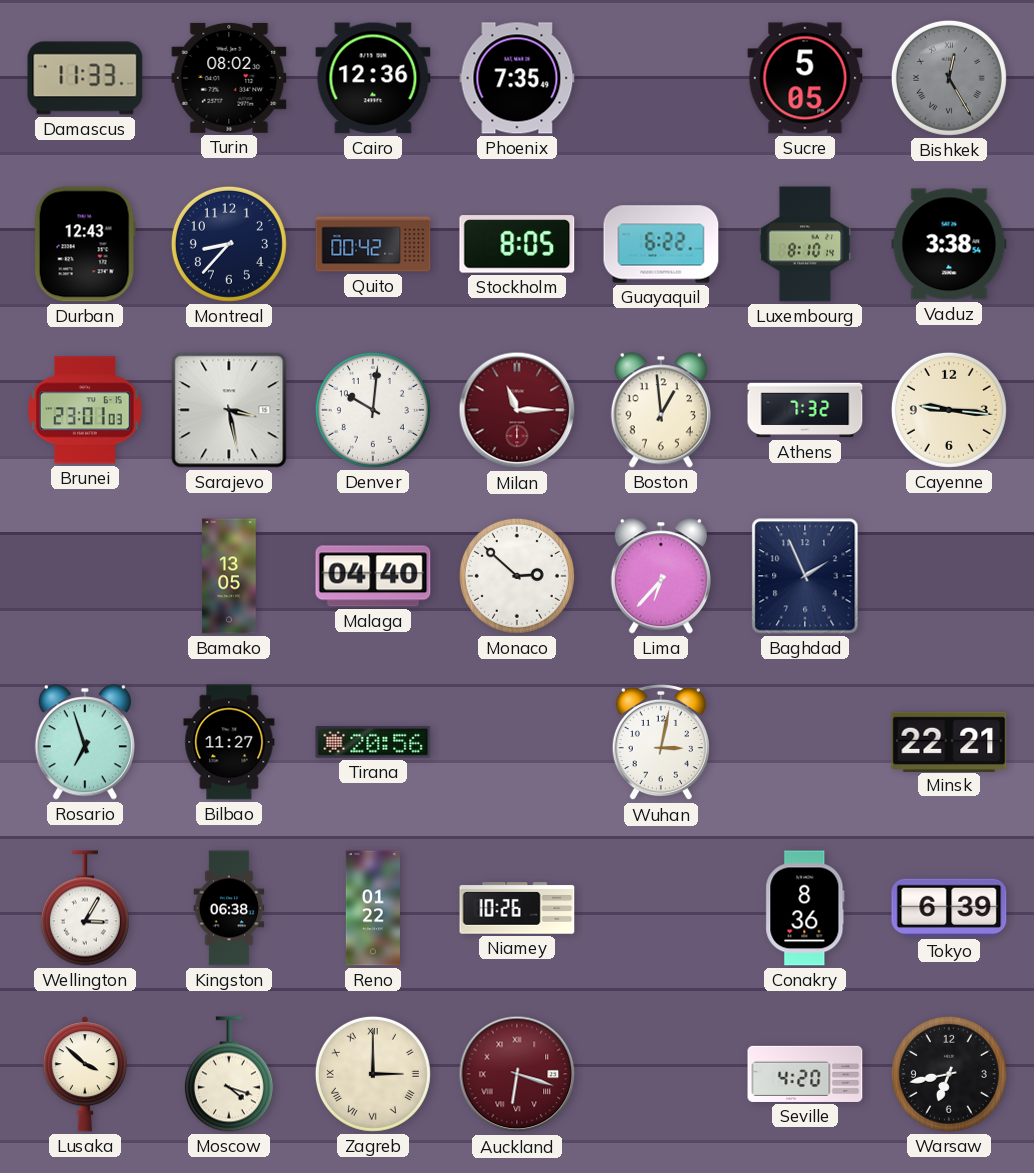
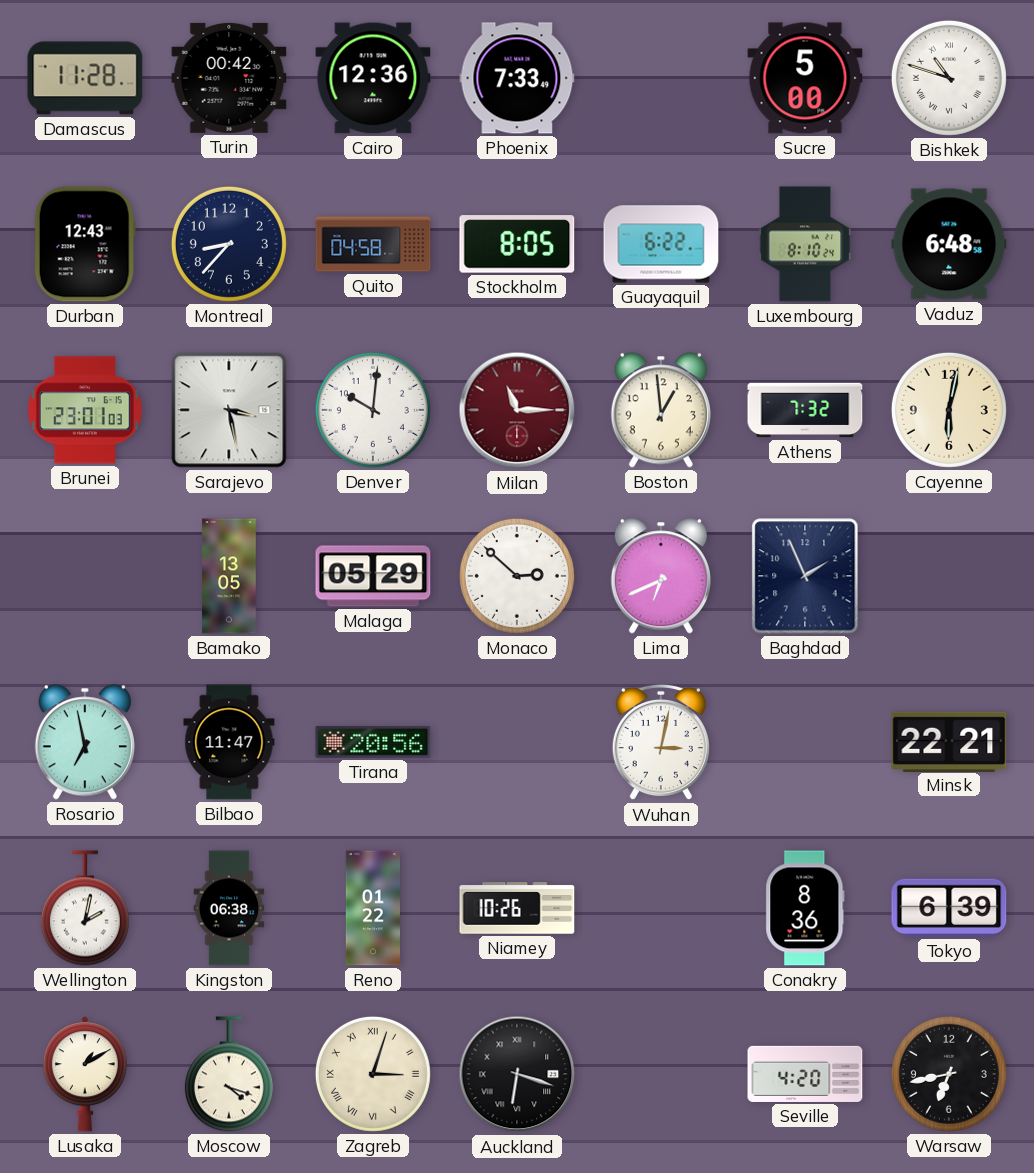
Damascus: 11:33 -> 11:28 (85, 78)
Turin: 08:02 -> 00:42 (229, 78)
Phoenix: 7:35 -> 7:33 (517, 78)
Sucre: 5:05 -> 5:00 (805, 78)
Bishkek: 12:25 -> 10:48 (949, 78)
Bishkek dial: grey -> white (949, 78)
Quito: 00:42 -> 04:58 (373, 244)
Luxembourg: 8:10:14 -> 8:10:24 (805, 244)
Vaduz: 3:38 -> 6:48 (949, 244)
Cayenne: 9:16 -> 6:02 (949, 410)
Malaga: 04:40 -> 05:29 (373, 576)
Lima: 6:37 -> 6:41 (661, 576)
Rosario: 6:57 -> 6:58 (85, 742)
Bilbao: 11:27 -> 11:47 (229, 742)
Wellington: 3:05 -> 2:02 (85, 908)
Lusaka: 3:52 -> 1:10 (85, 1074)
Zagreb: 3:00 -> 3:03 (373, 1074)
Auckland dial: burgundy -> black (517, 1074)
